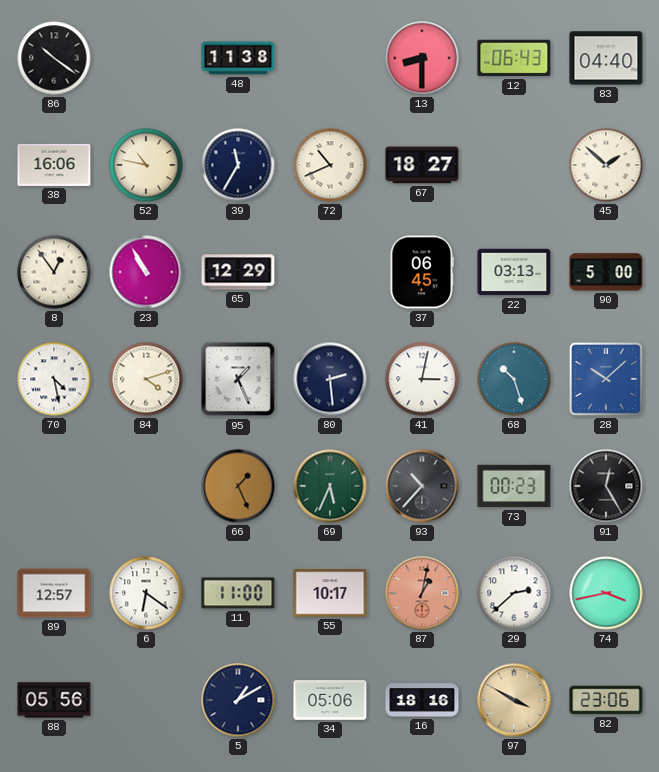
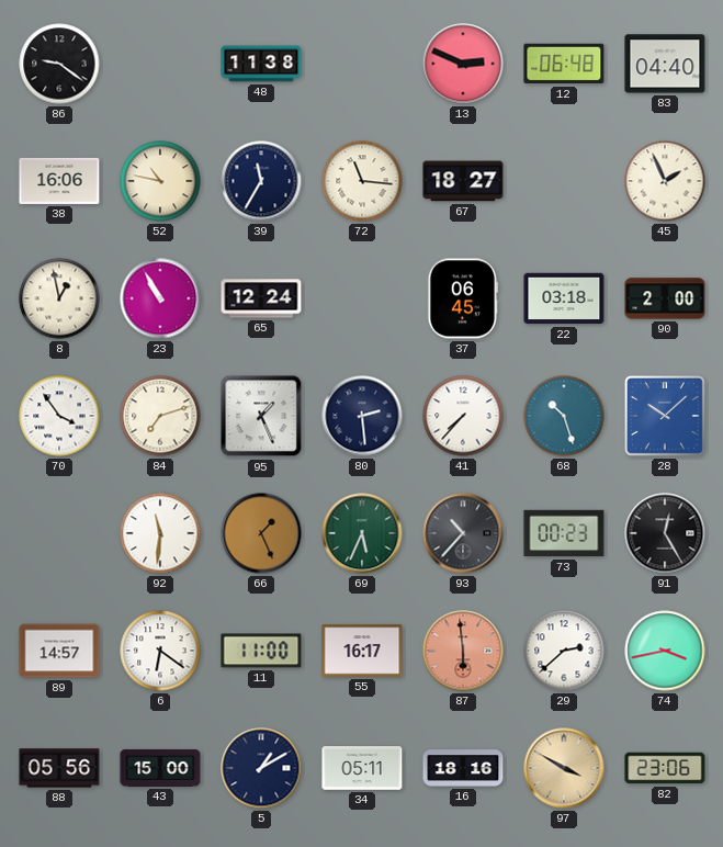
86: 10:21 -> 9:21 (59, 64)
13: 8:30 -> 2:49 (463, 64)
12: 06:43 -> 06:48 (564, 64)
72: 10:41 -> 11:16 (362, 181)
45: 1:52 -> 1:56 (665, 181)
8: 12:54 -> 12:58 (59, 298)
65: 12:29 -> 12:24 (261, 298)
22: 03:13 -> 03:18 (564, 298)
90: 5:00 -> 2:00 (665, 298)
70: 4:28 -> 3:54 (59, 416)
84: 4:12 -> 7:12 (160, 416)
41: 3:02 -> 7:37 (463, 416)
92: none -> 11:31 (160, 533)
89: 12:57 -> 14:57 (59, 651)
55: 10:17 -> 16:17 (362, 651)
87: 1:02 -> 5:59 (463, 651)
43: none -> 15:00 (160, 768)
34: 05:06 -> 05:11 (362, 768)
